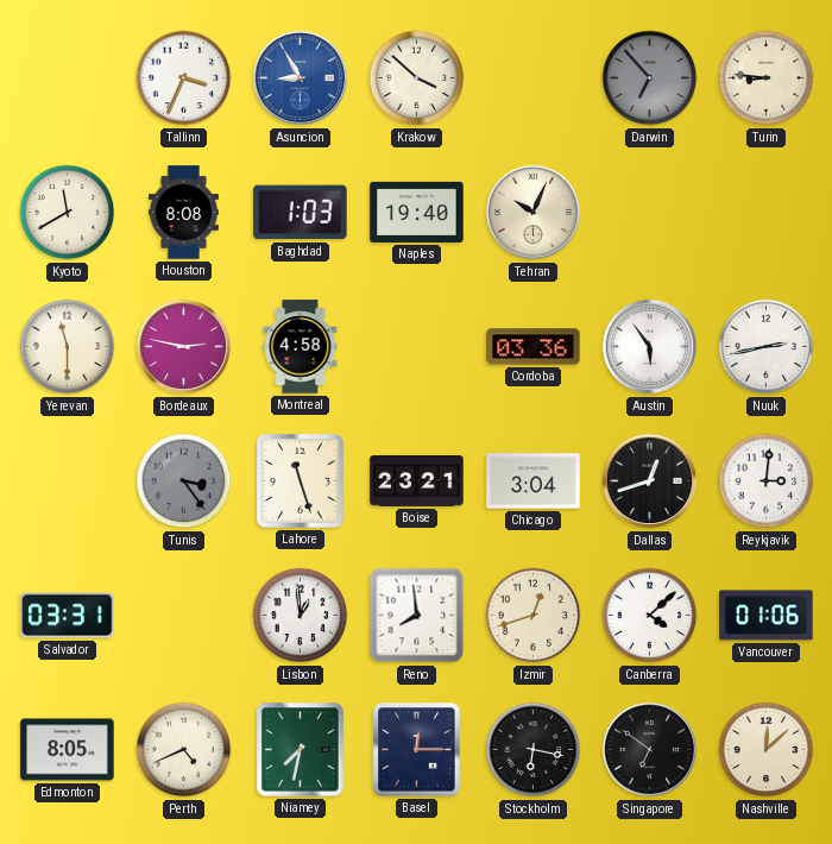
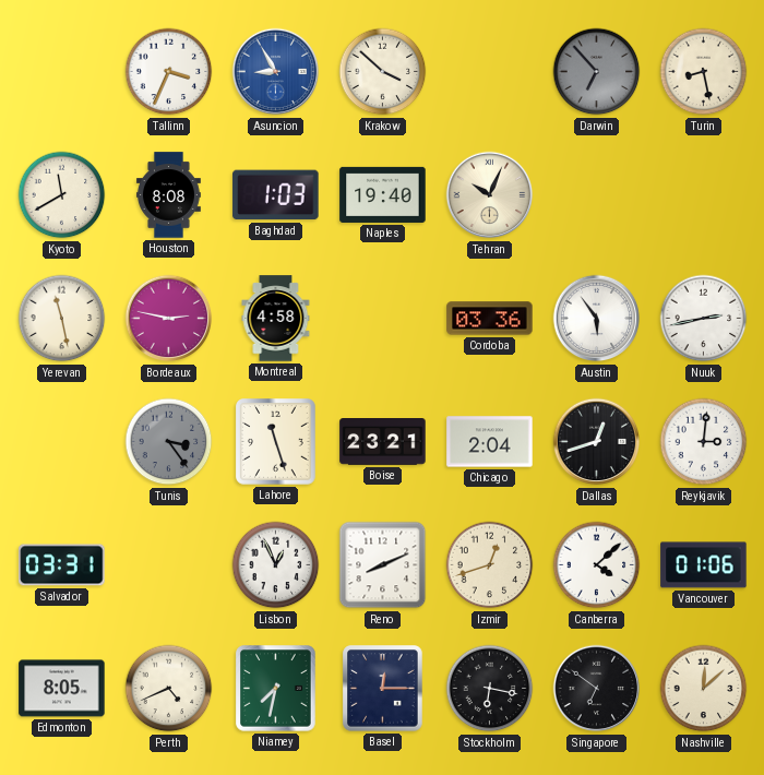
Turin: 8:46 -> 8:28 (704, 72)
Yerevan: 11:30 -> 11:28 (62, 319)
Chicago: 3:04 -> 2:04 (490, 442)
Lisbon: 12:59 -> 12:56 (276, 565)
Reno: 7:59 -> 8:11 (383, 565)
